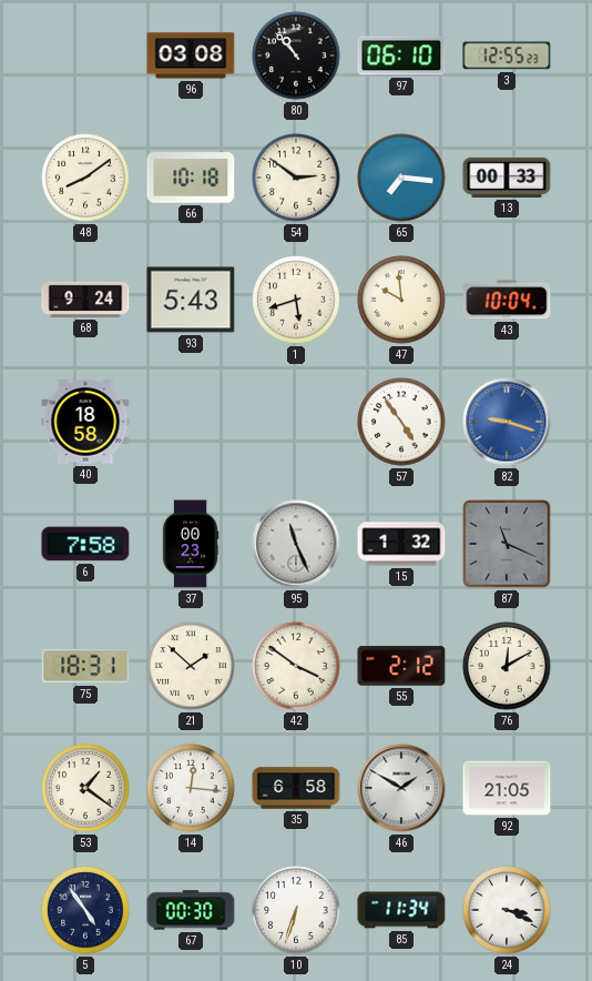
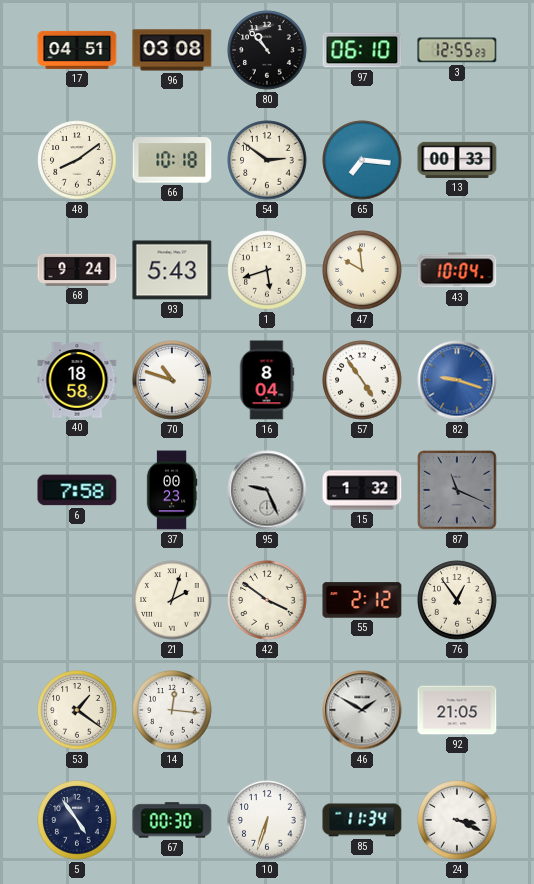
17: none -> 04:51 (77, 50)
70: none -> 10:48 (172, 380)
16: none -> 8:04 (267, 380)
95: 11:26 -> 9:26 (267, 490)
75: 18:31 -> none (85, 666)
21: 1:52 -> 2:03 (172, 600)
76: 12:10 -> 12:54 (457, 600)
35: 6:58 -> none (296, 788)
